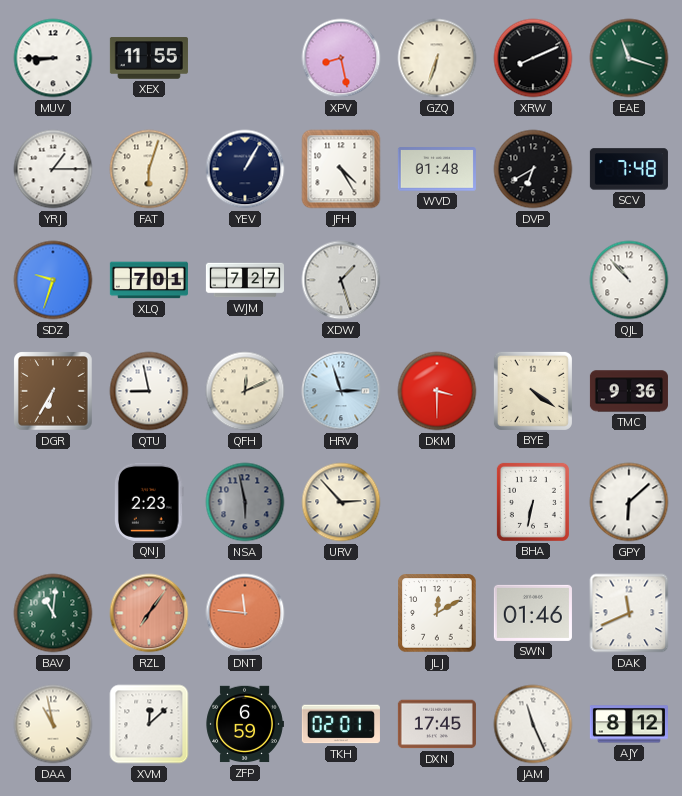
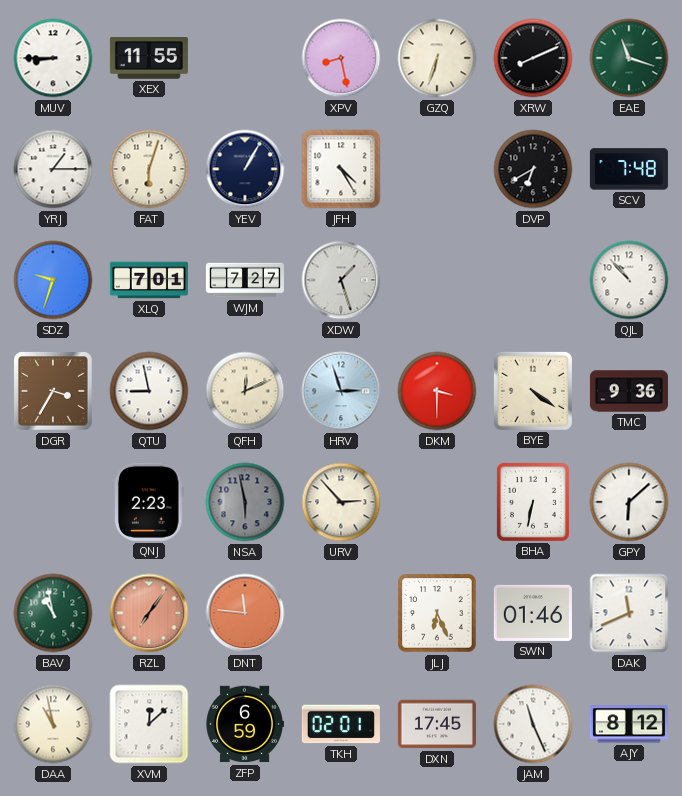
WVD: 01:48 -> none (437, 169)
DGR: 6:35 -> 3:35 (54, 392)
BAV: 11:01 -> 10:58 (53, 613)
JLJ: 12:10 -> 6:26 (437, 613)
